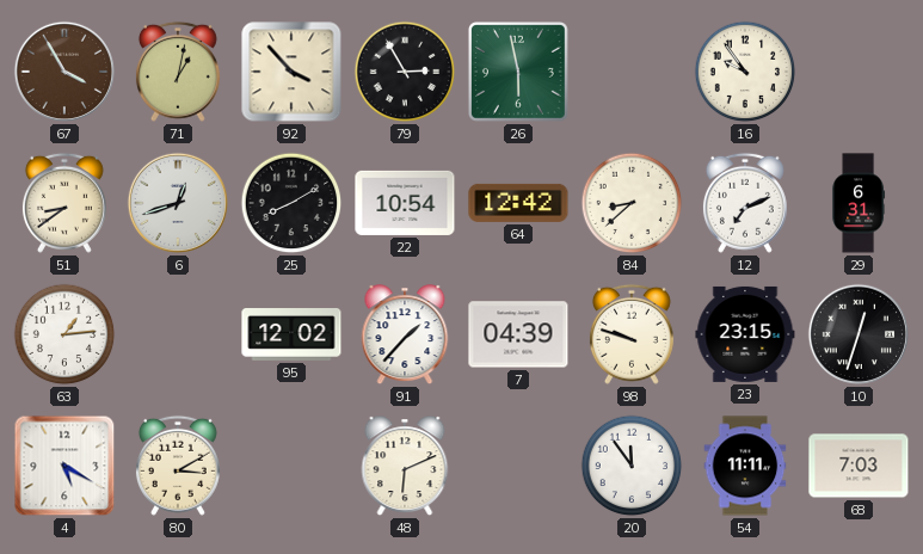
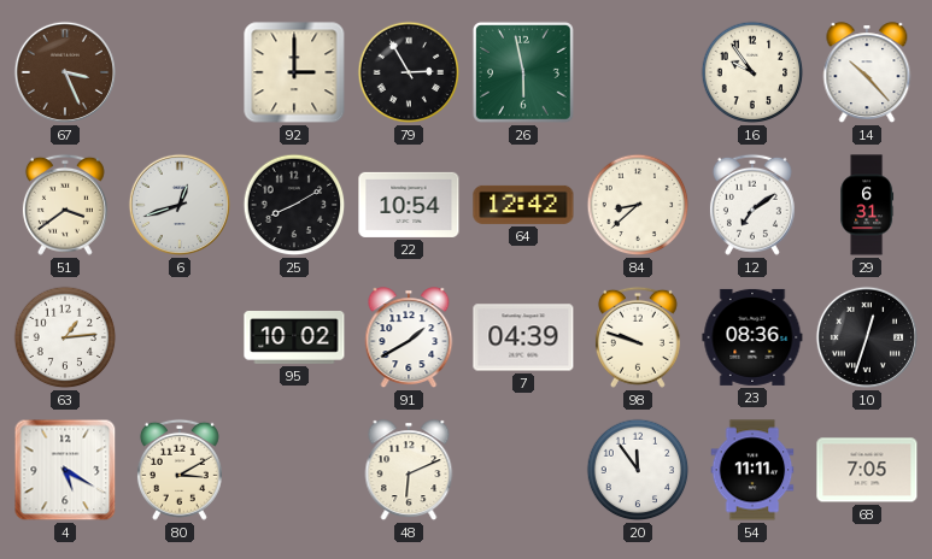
67: 3:55 -> 3:26 (65, 72)
71: 1:02 -> none (178, 72)
92: 3:53 -> 3:00 (294, 72)
14: none -> 10:23 (867, 73)
51: 8:39 -> 3:39 (65, 205)
12: 7:11 -> 7:09 (752, 205)
95: 12:02 -> 10:02 (294, 339)
91: 1:37 -> 1:40 (409, 339)
23: 23:15 -> 08:36 (752, 337)
68: 7:03 -> 7:05 (867, 470)
